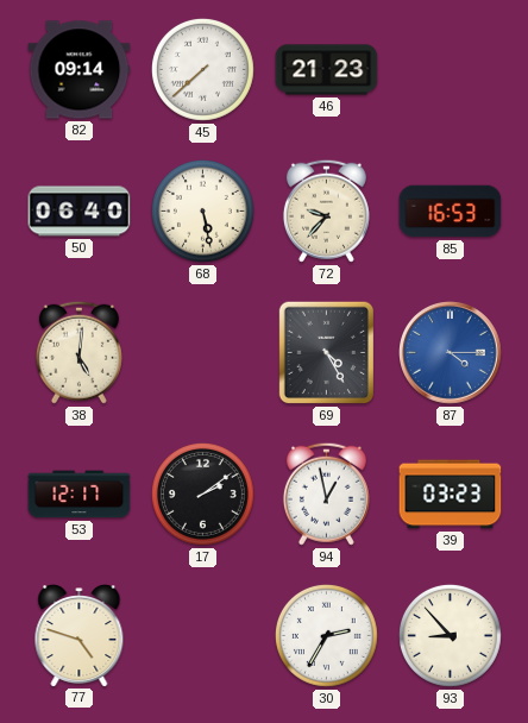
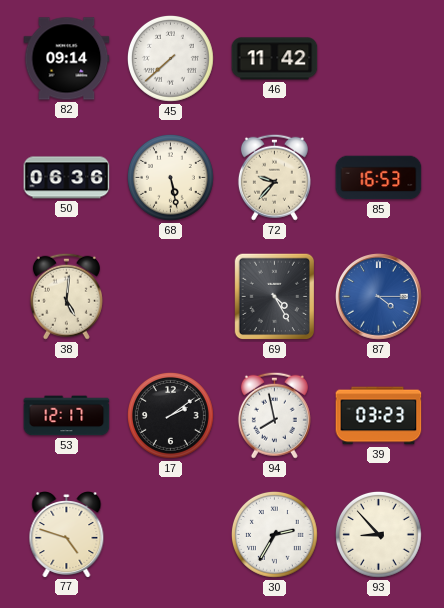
46: 21:23 -> 11:42 (275, 59)
50: 06:40 -> 06:36 (67, 178)
94: 12:58 -> 7:58 (274, 415)
